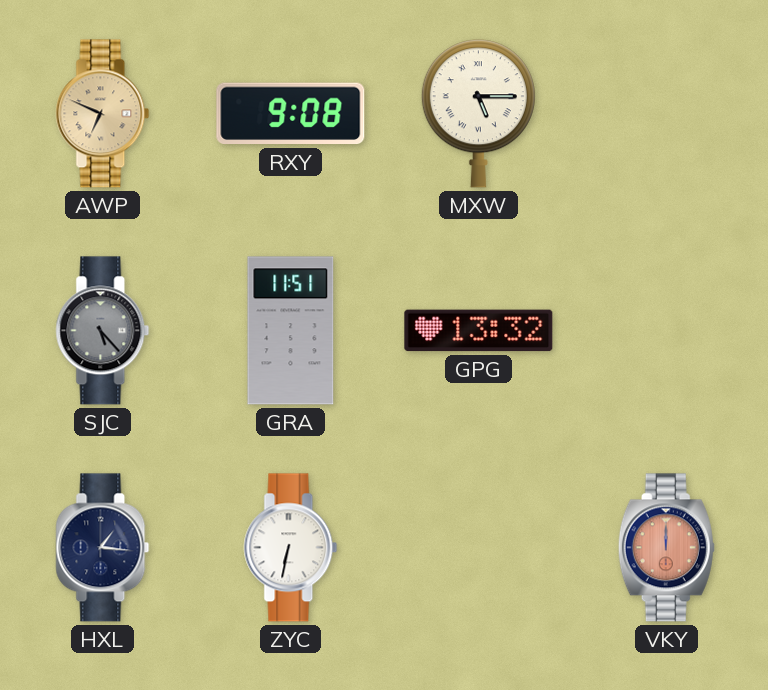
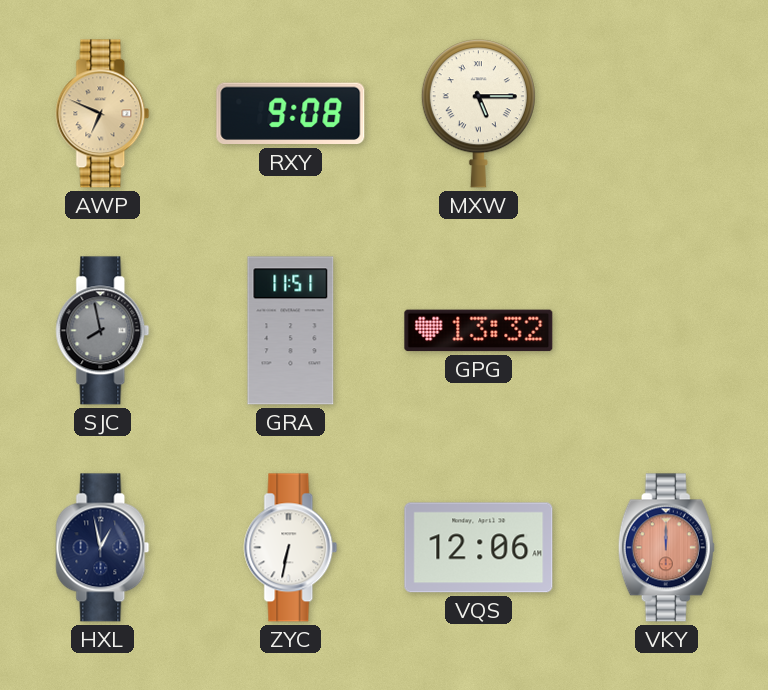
SJC: 5:23 -> 7:58 (103, 331)
HXL: 1:16 -> 12:58 (103, 548)
VQS: none -> 12:06 (479, 548)
